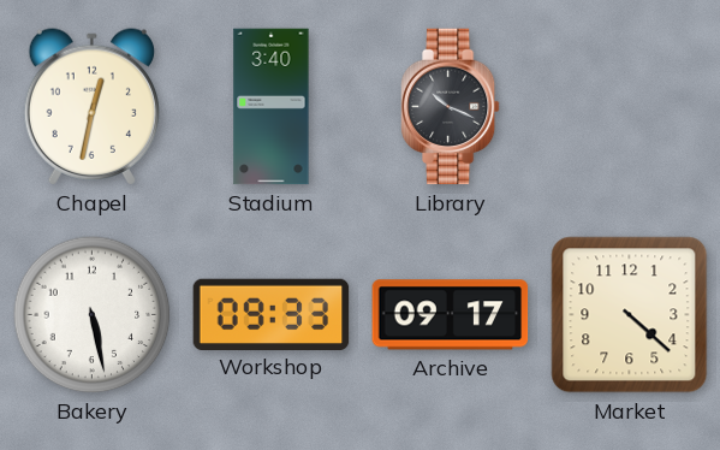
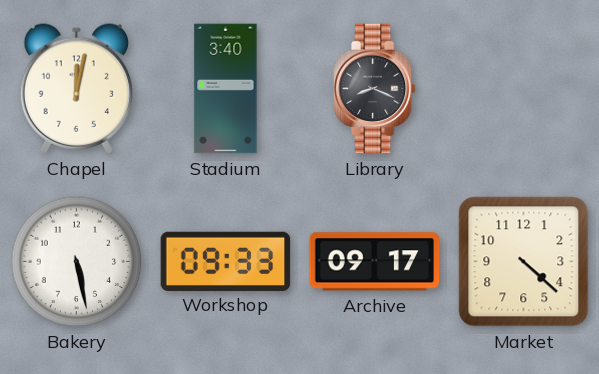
Chapel: 12:32 -> 12:02 (76, 89)
Library: 10:19 -> 8:19 (374, 89)
